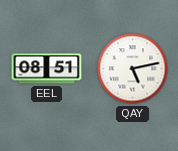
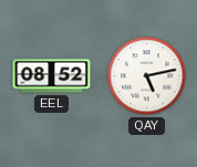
EEL: 08:51 -> 08:52 (52, 76)
